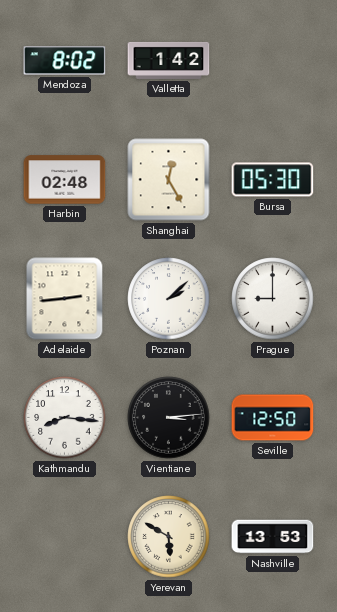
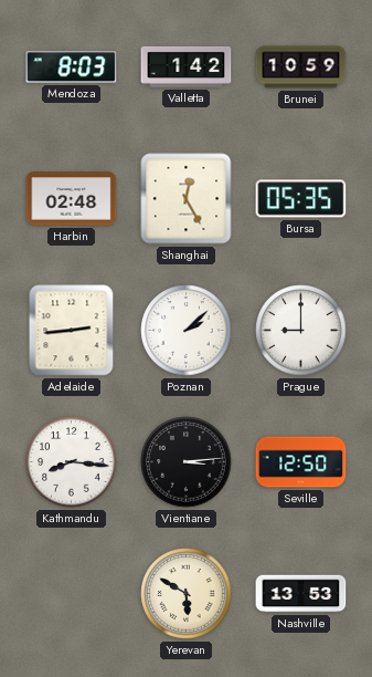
Mendoza: 8:02 -> 8:03 (72, 67)
Brunei: none -> 10:59 (301, 67)
Bursa: 05:30 -> 05:35 (301, 199)
